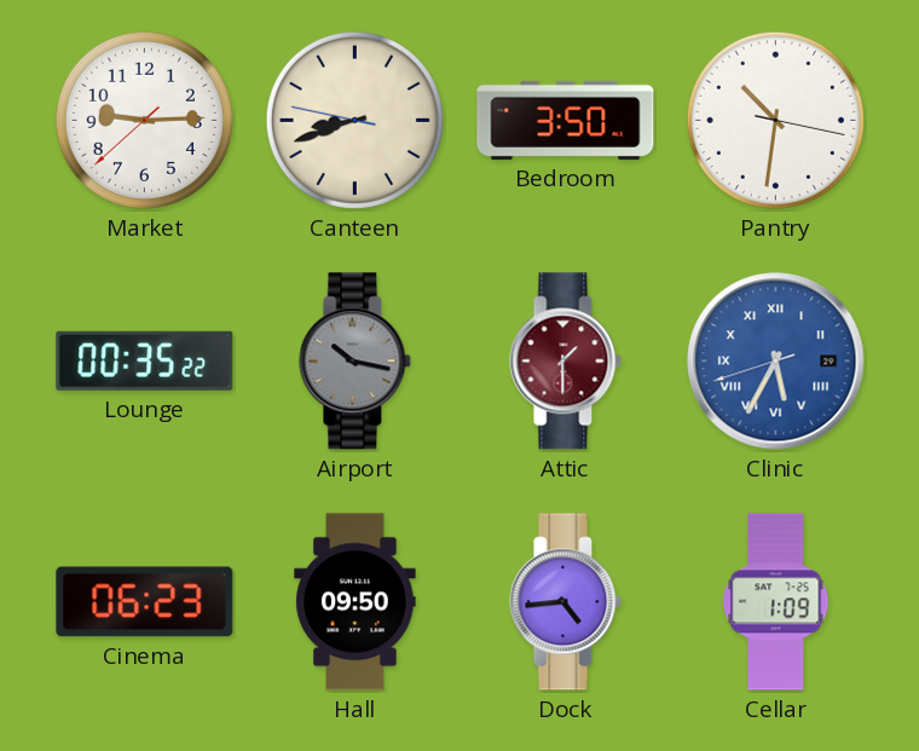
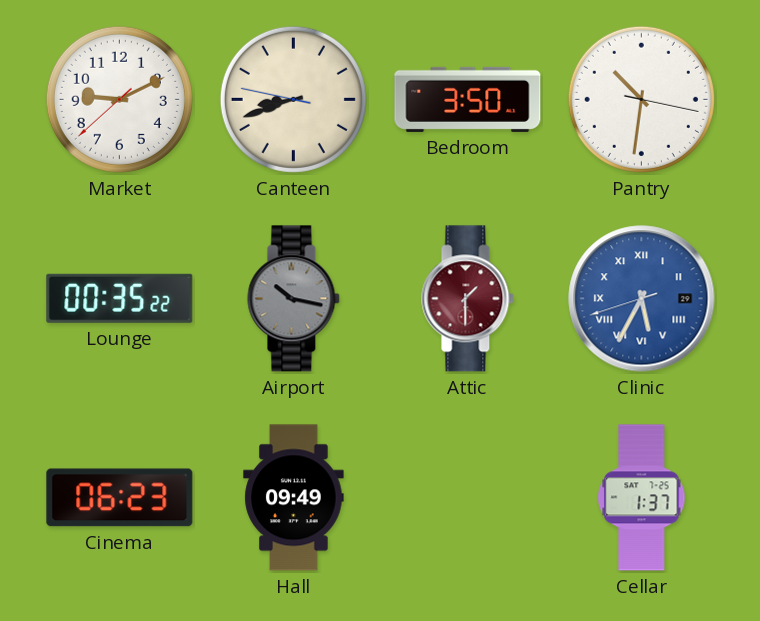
Market: 9:14 -> 9:10 (119, 99)
Hall: 09:50 -> 09:49 (294, 498)
Dock: 4:44 -> none (566, 602)
Cellar: 1:09 -> 1:37 (642, 498)
